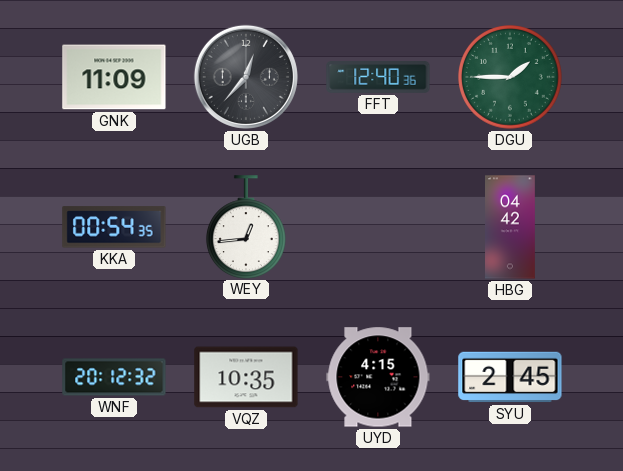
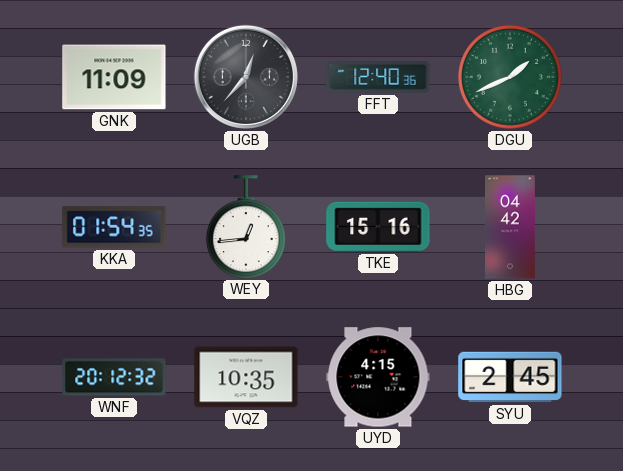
DGU: 1:45 -> 1:41 (511, 78)
KKA: 00:54 -> 01:54 (114, 227)
TKE: none -> 15:16 (378, 227)
